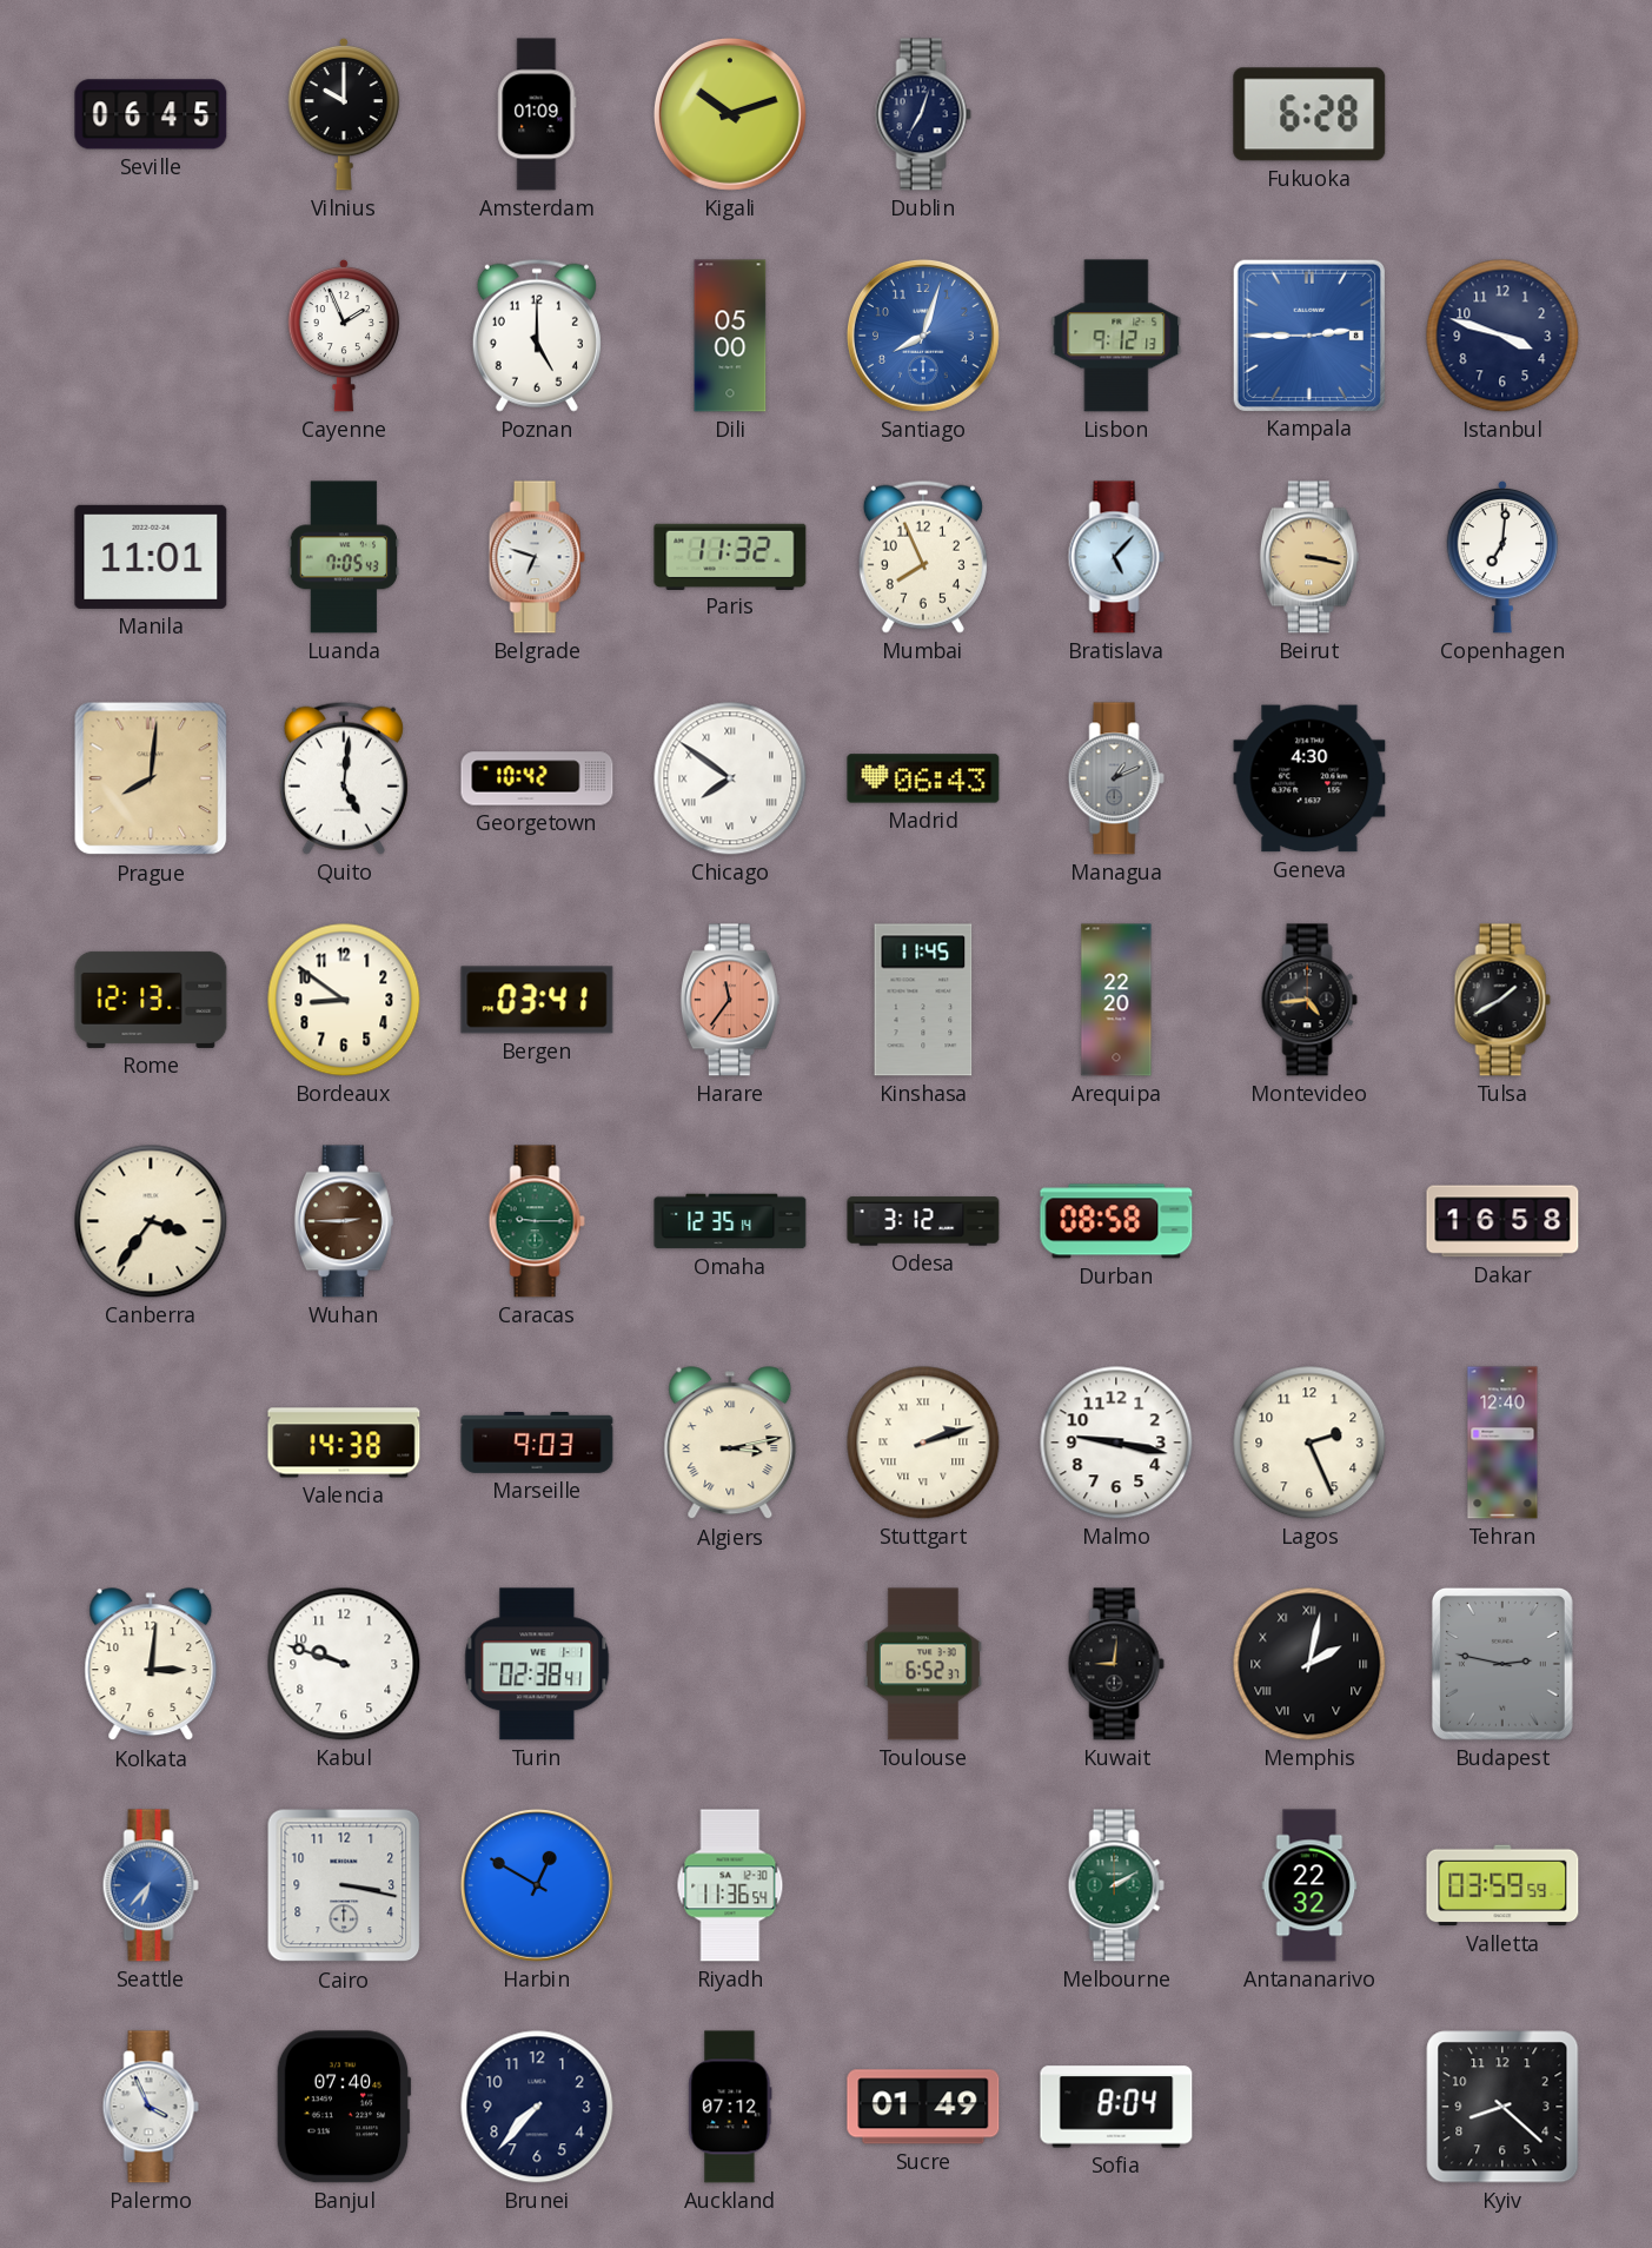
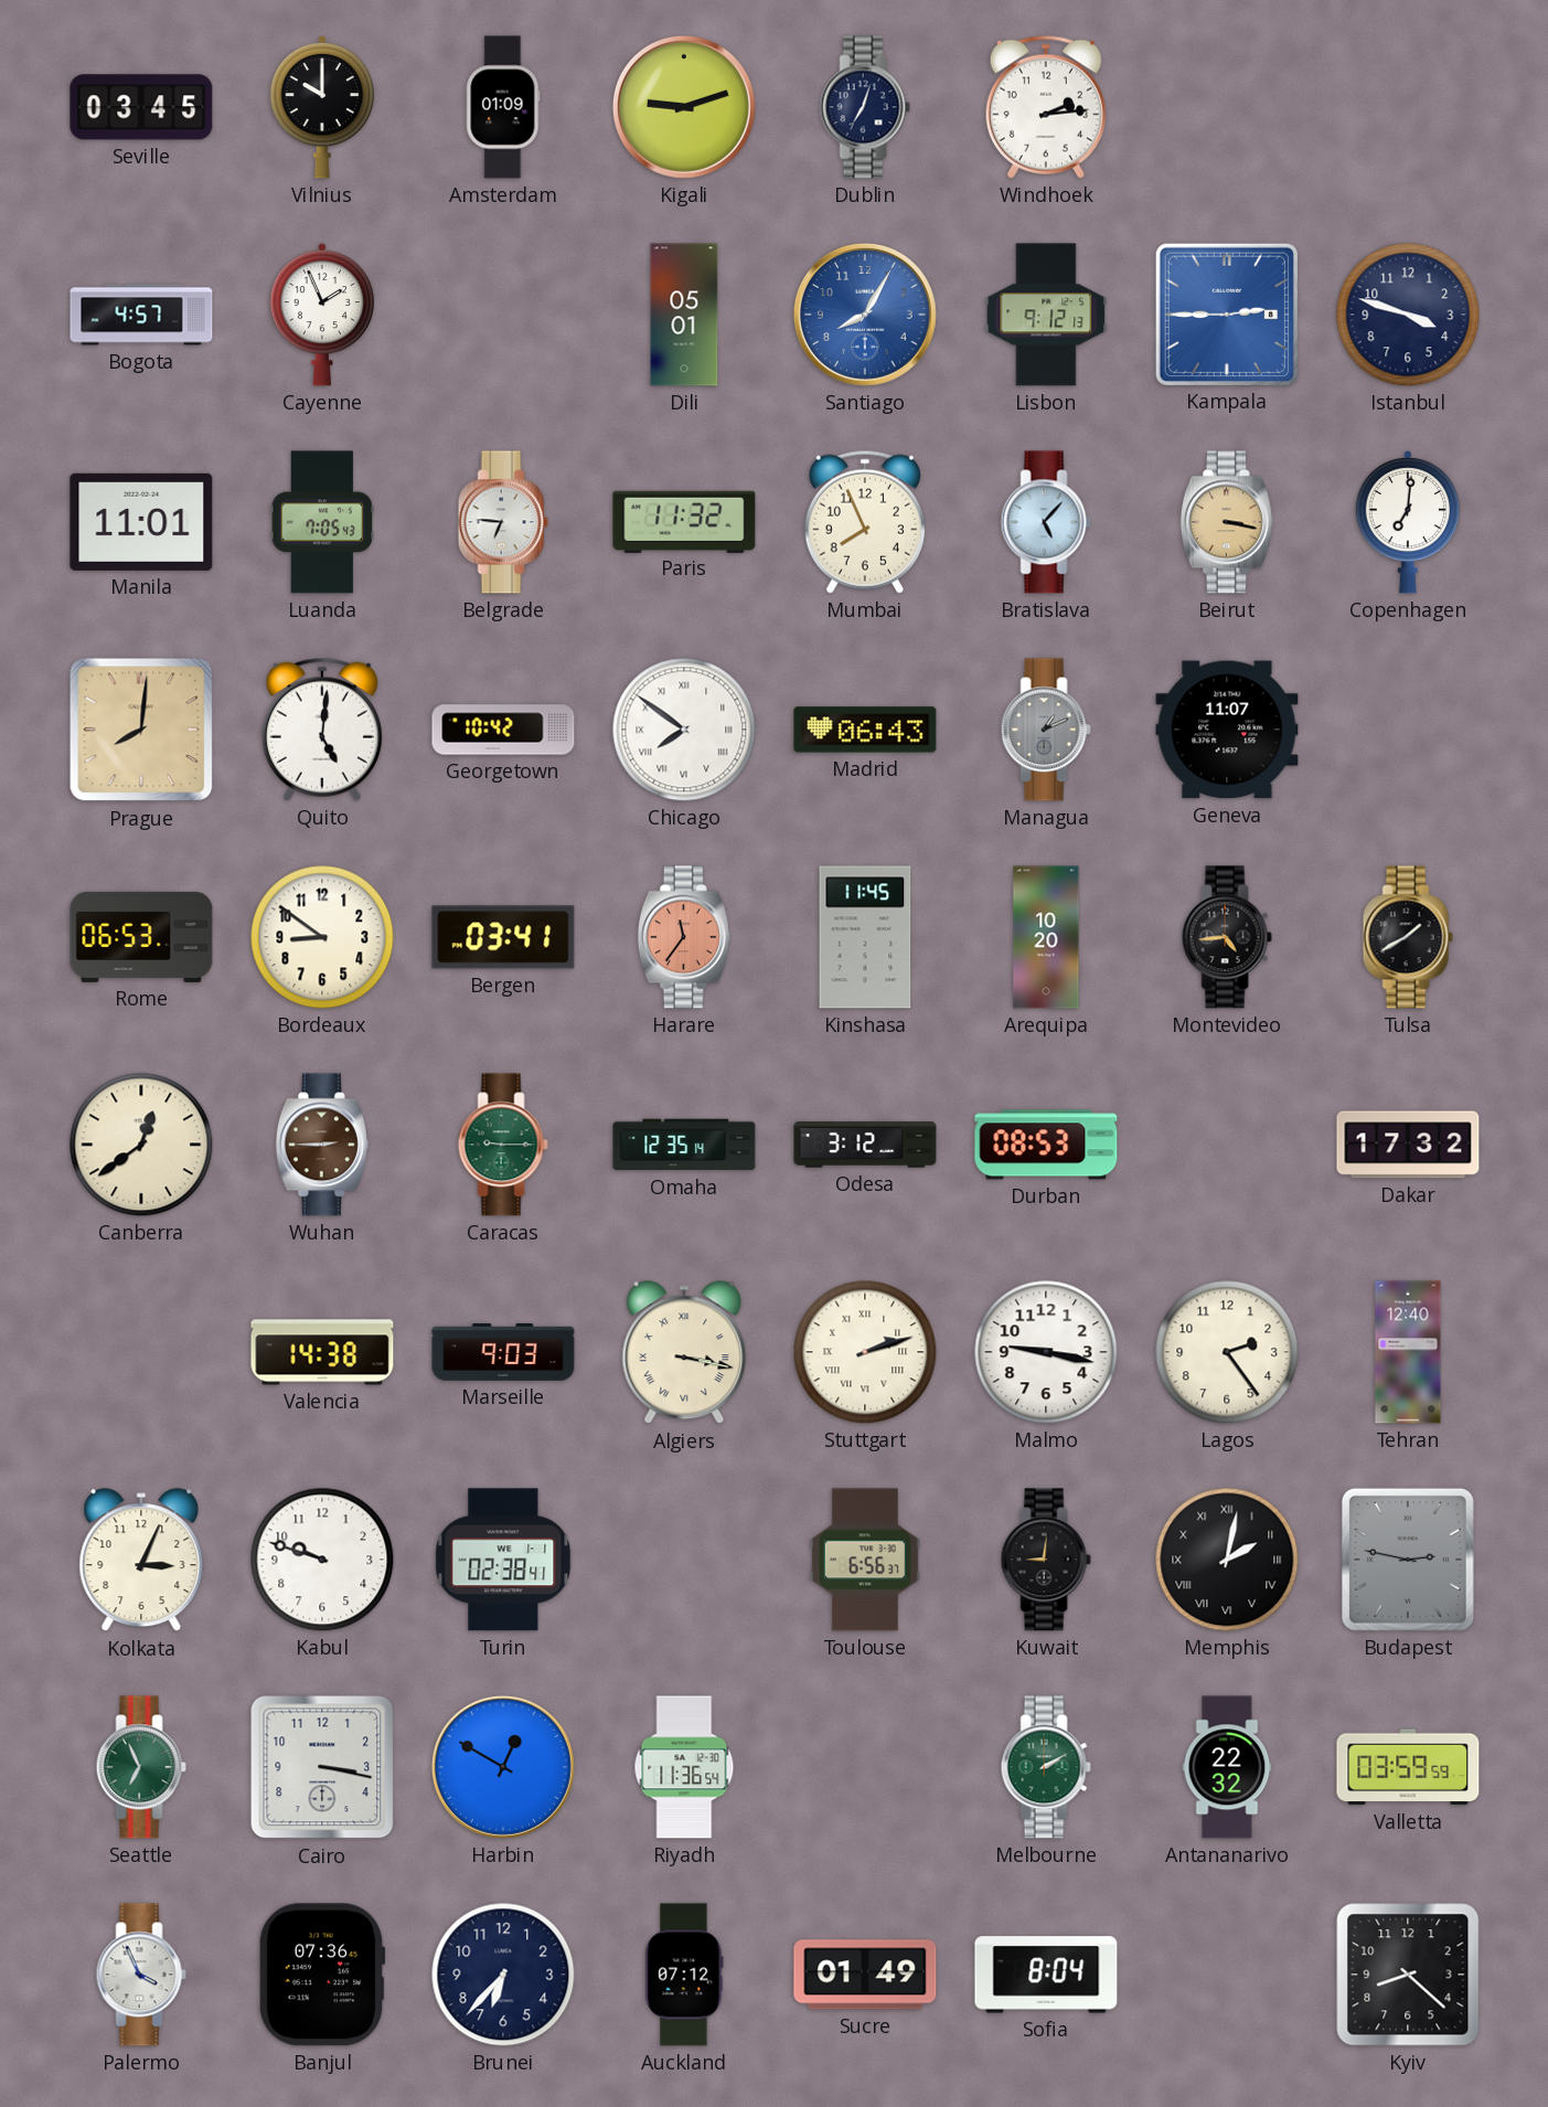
Seville: 06:45 -> 03:45 (141, 107)
Kigali: 10:12 -> 9:12 (684, 107)
Windhoek: none -> 2:14 (1046, 107)
Fukuoka: 6:28 -> none (1309, 114)
Bogota: none -> 4:57 (141, 315)
Poznan: 5:00 -> none (537, 336)
Dili: 05:00 -> 05:01 (684, 315)
Santiago: 8:03 -> 8:05 (865, 315)
Belgrade: 6:48 -> 6:46 (503, 522)
Geneva: 4:30 -> 11:07 (1227, 730)
Rome: 12:13 -> 06:53 (141, 937)
Arequipa: 22:20 -> 10:20 (1046, 937)
Canberra: 3:36 -> 12:39 (141, 1145)
Durban: 08:58 -> 08:53 (1046, 1145)
Dakar: 16:58 -> 17:32 (1408, 1145)
Algiers: 3:13 -> 3:17 (684, 1353)
Lagos: 2:26 -> 2:24 (1227, 1352)
Kolkata: 3:01 -> 3:04 (141, 1561)
Toulouse: 6:52 -> 6:56 (865, 1560)
Seattle: 6:37 -> 6:56 (141, 1767)
Seattle dial: blue -> green (141, 1767)
Banjul: 07:40 -> 07:36 (322, 1975)
Brunei: 7:37 -> 6:37 (503, 1975)
